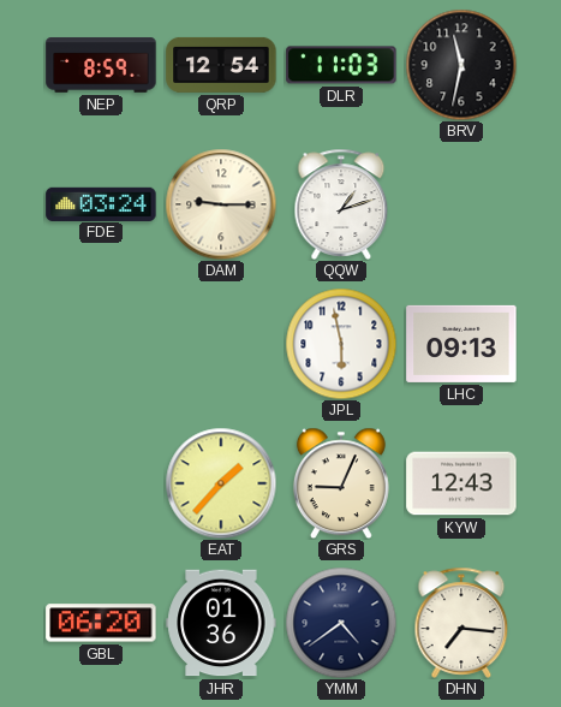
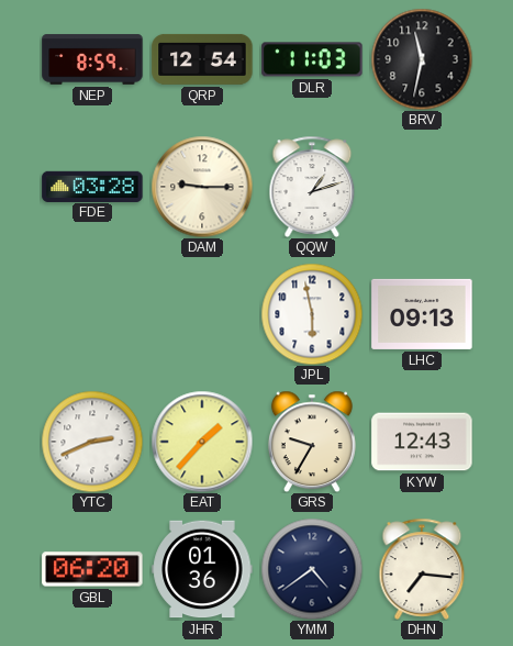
FDE: 03:24 -> 03:28 (92, 186)
YTC: none -> 2:41 (92, 442)
GRS: 9:04 -> 9:35 (312, 442)
